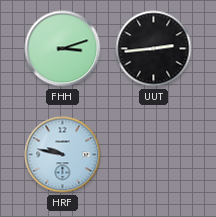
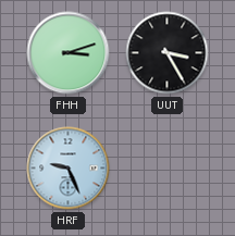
UUT: 2:44 -> 3:25 (168, 53)
HRF: 9:47 -> 9:26 (69, 169)
